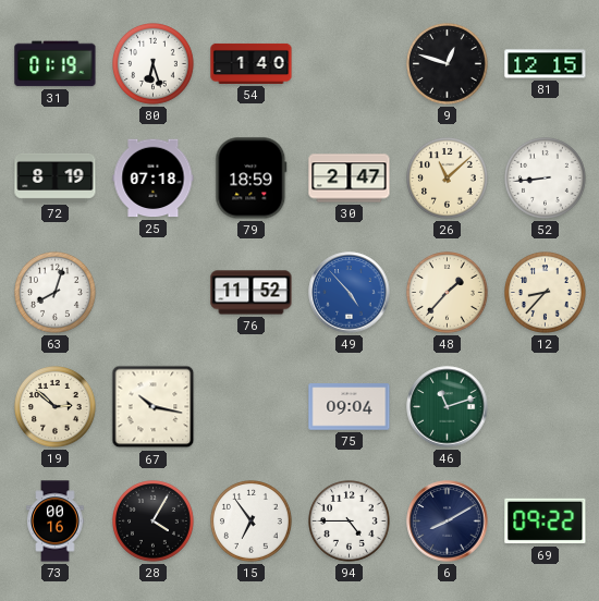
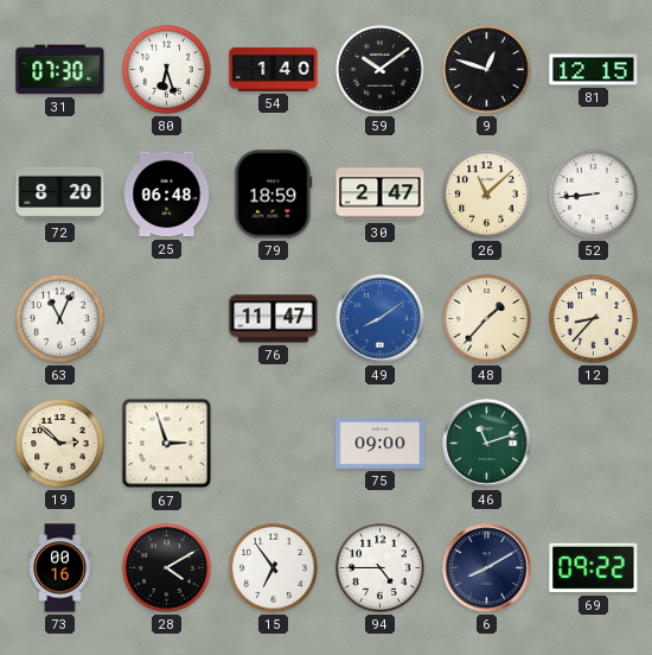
31: 01:19 -> 07:30 (60, 70)
59: none -> 10:09 (381, 70)
72: 8:19 -> 8:20 (60, 193)
25: 07:18 -> 06:48 (167, 195)
63: 8:03 -> 11:04 (60, 319)
76: 11:52 -> 11:47 (274, 319)
49: 4:53 -> 8:09 (381, 319)
67: 10:17 -> 2:57 (167, 444)
75: 09:04 -> 09:00 (381, 444)
28: 4:05 -> 4:10 (167, 568)
